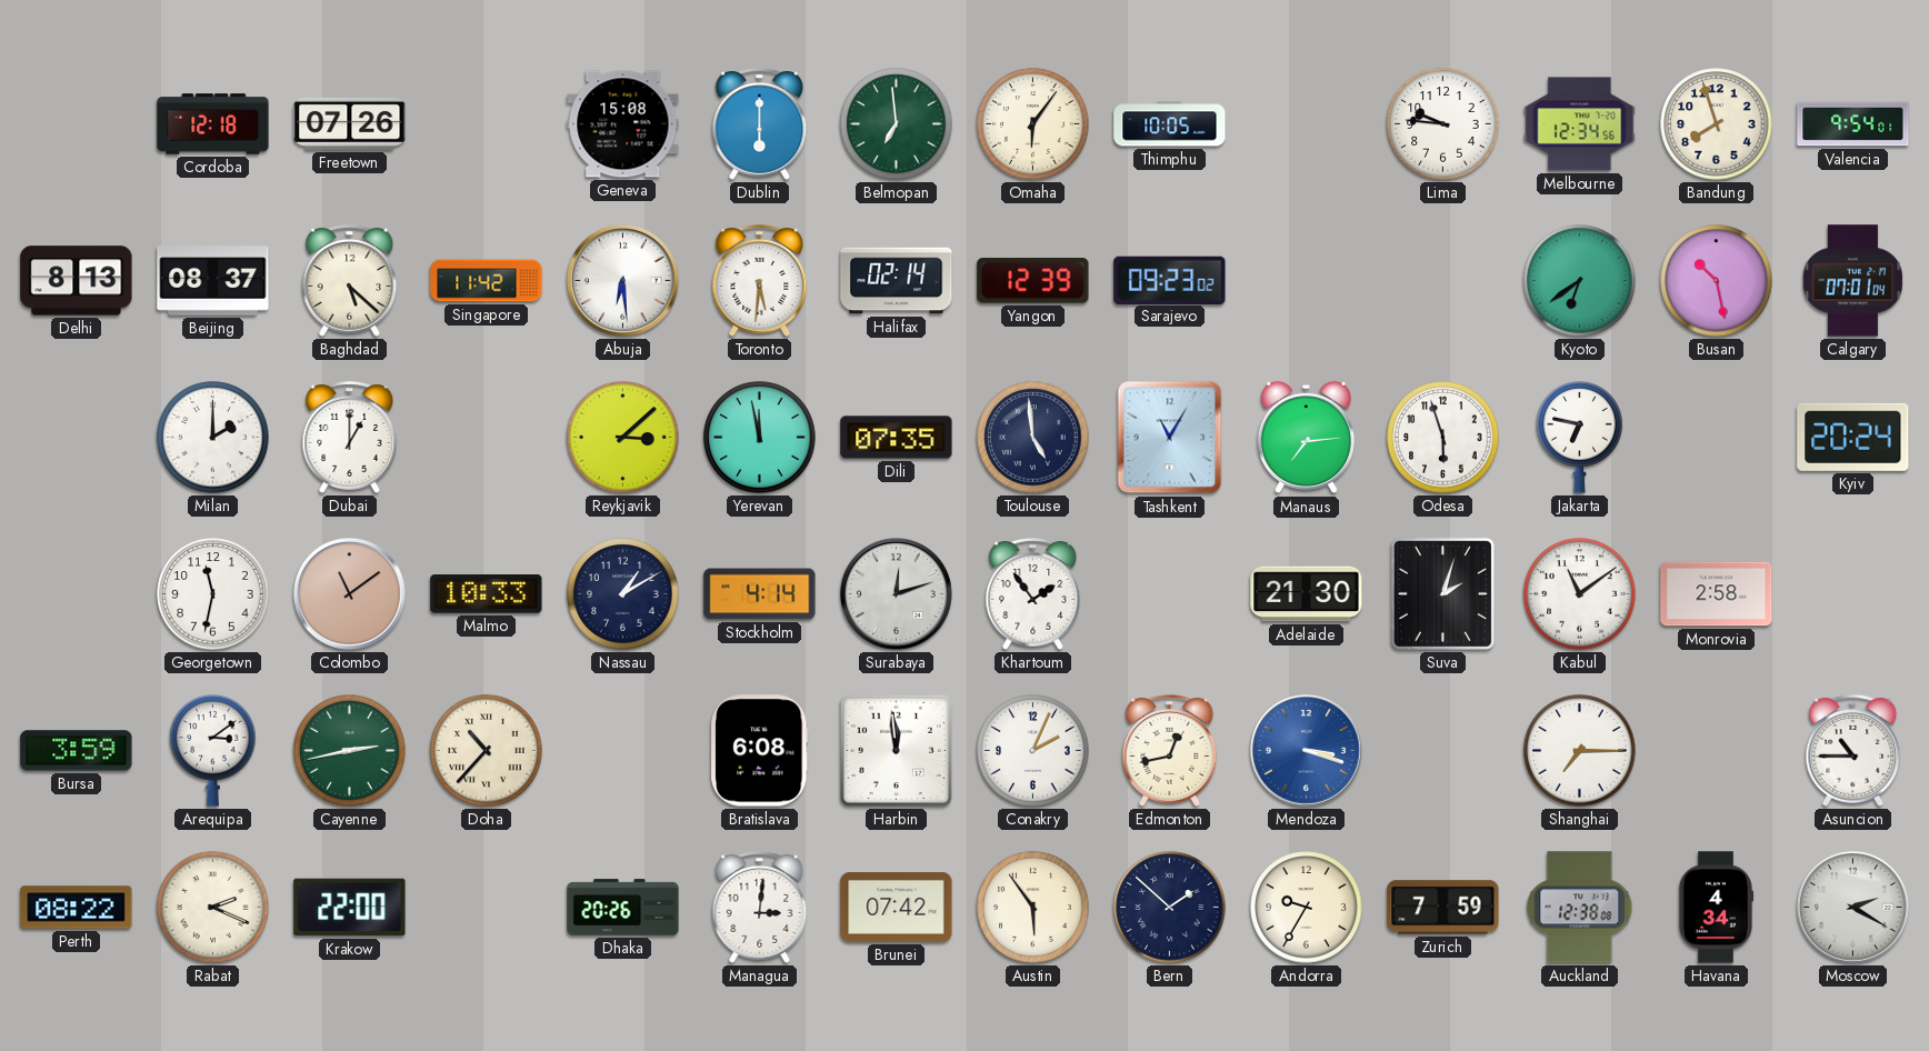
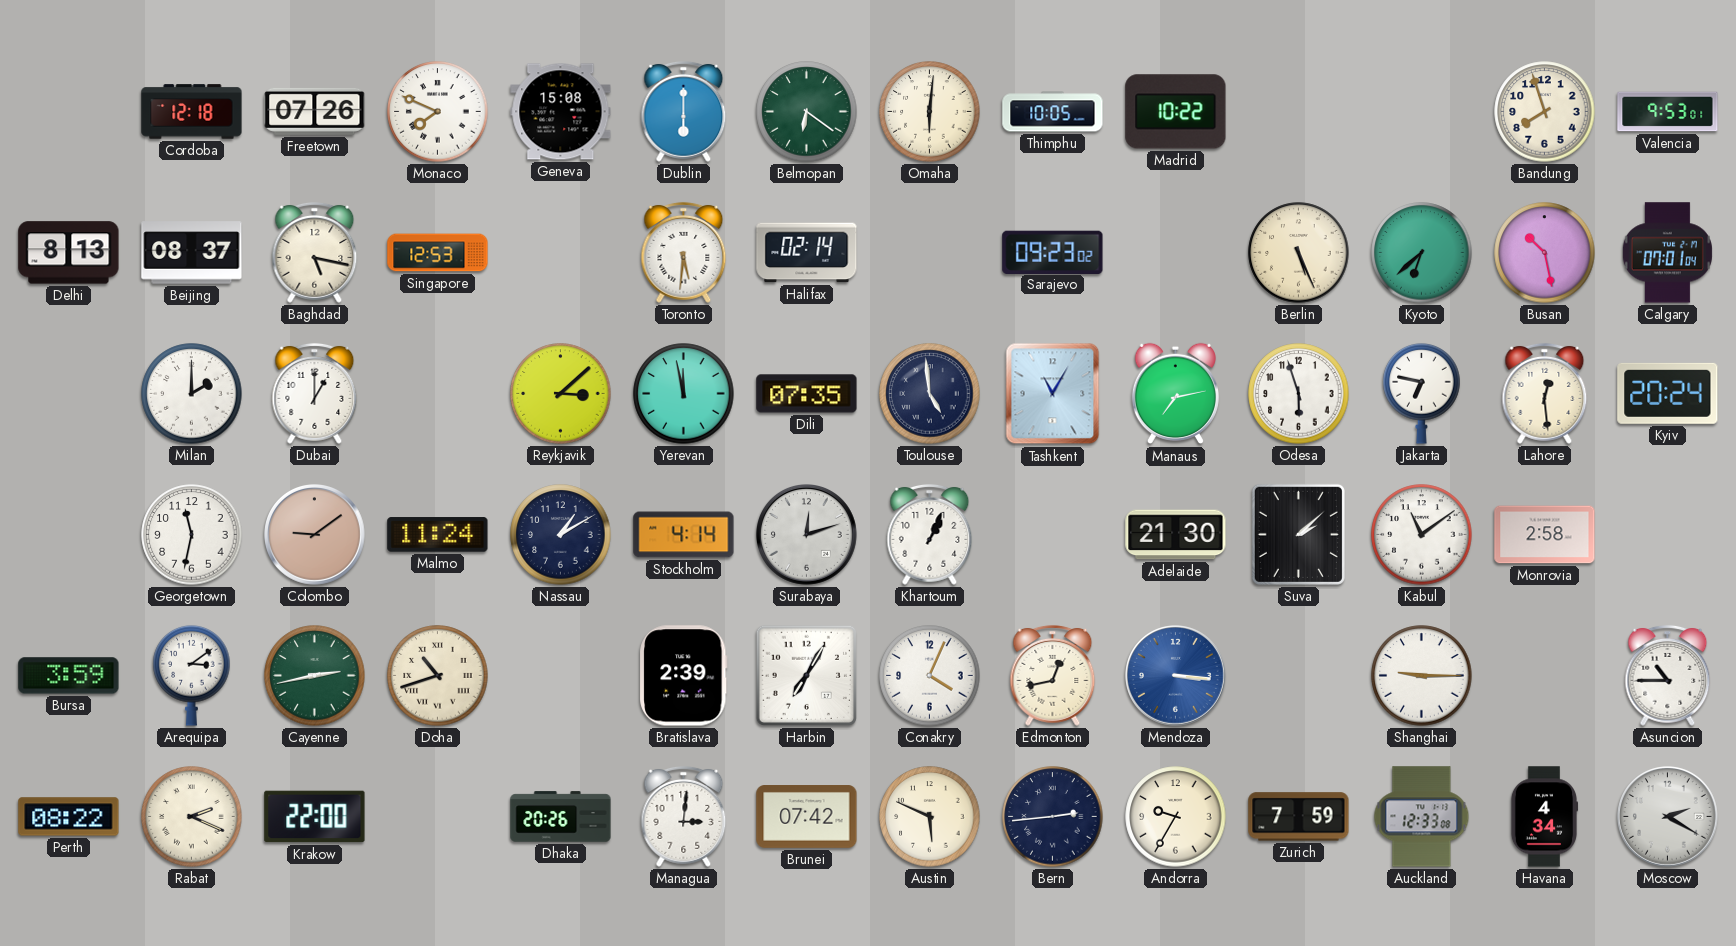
Monaco: none -> 7:49 (438, 112)
Belmopan: 6:59 -> 6:21 (807, 112)
Omaha: 6:06 -> 6:01 (930, 112)
Madrid: none -> 10:22 (1176, 112)
Lima: 9:46 -> none (1443, 124)
Melbourne: 12:34 -> none (1580, 124)
Valencia: 9:54 -> 9:53 (1668, 112)
Baghdad: 5:22 -> 5:17 (315, 252)
Singapore: 11:42 -> 12:53 (438, 253)
Abuja: 6:29 -> none (623, 281)
Yangon: 12:39 -> none (1033, 281)
Berlin: none -> 5:26 (1299, 253)
Kyoto: 6:39 -> 6:38 (1422, 253)
Manaus: 7:14 -> 7:13 (1175, 394)
Lahore: none -> 12:29 (1545, 393)
Colombo: 11:09 -> 9:09 (315, 535)
Malmo: 10:33 -> 11:24 (438, 535)
Khartoum: 1:54 -> 1:04 (930, 534)
Suva: 2:03 -> 2:08 (1298, 534)
Doha: 10:37 -> 10:42 (438, 676)
Bratislava: 6:08 -> 2:39 (684, 676)
Harbin: 11:59 -> 7:05 (806, 675)
Conakry: 2:04 -> 4:04 (930, 676)
Mendoza: 3:18 -> 3:16 (1176, 676)
Shanghai: 7:15 -> 9:15 (1422, 676)
Austin: 5:54 -> 5:49 (930, 817)
Bern: 1:52 -> 2:44 (1053, 817)
Auckland: 12:38 -> 12:33 (1422, 817)
